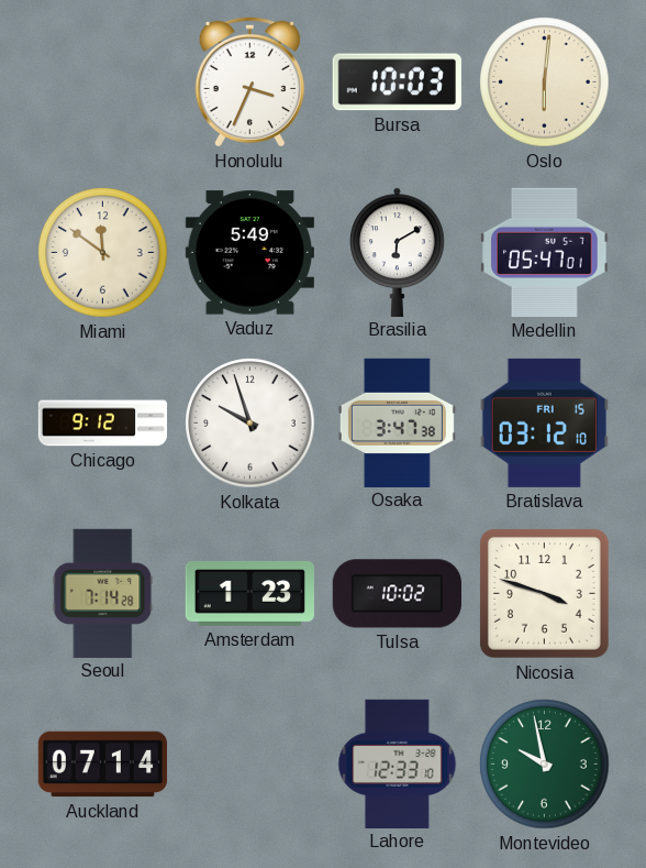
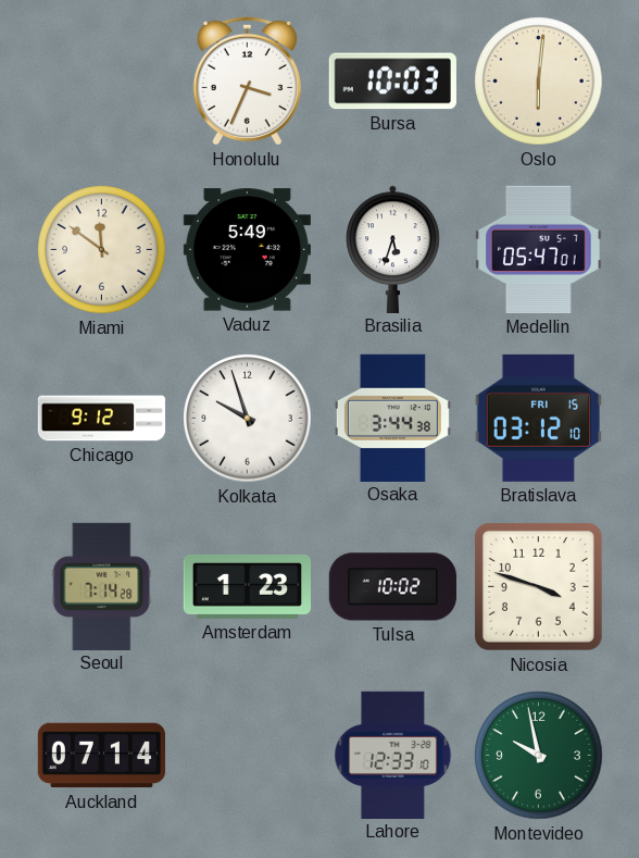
Brasilia: 6:10 -> 5:33 (393, 249)
Osaka: 3:47 -> 3:44 (392, 418)
